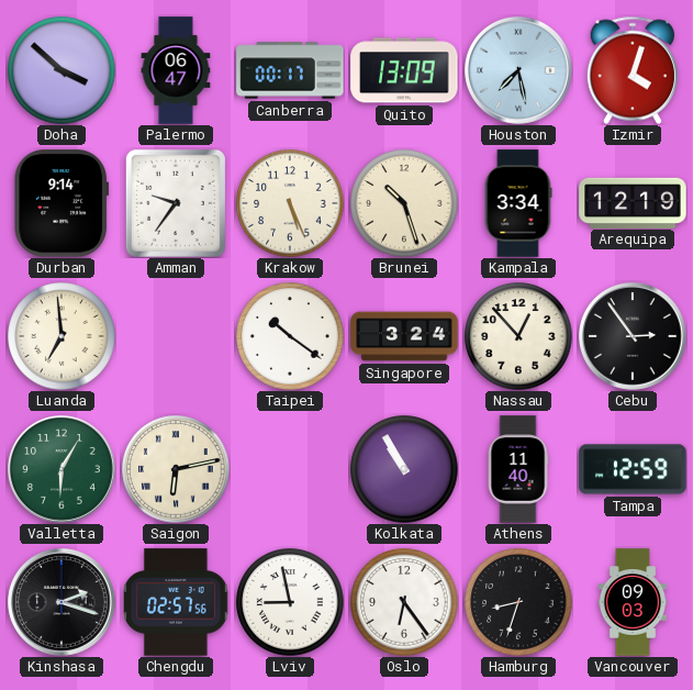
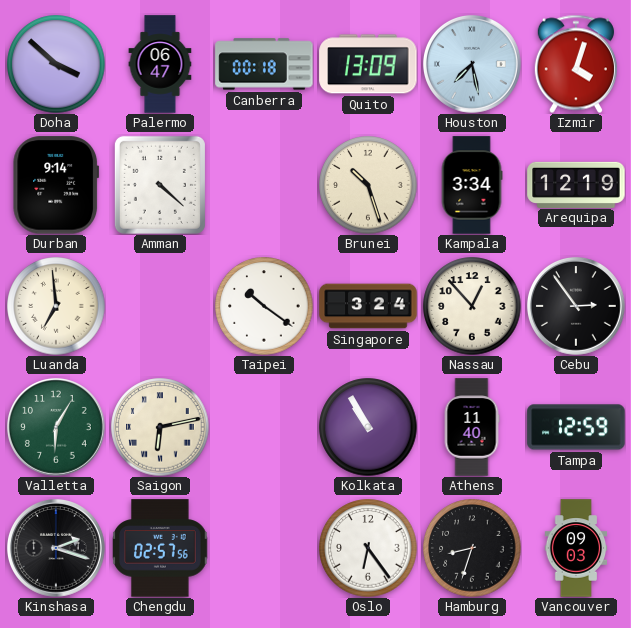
Canberra: 00:17 -> 00:18 (264, 64)
Amman: 9:36 -> 4:22 (160, 185)
Krakow: 5:26 -> none (290, 203)
Lviv: 8:58 -> none (290, 602)
